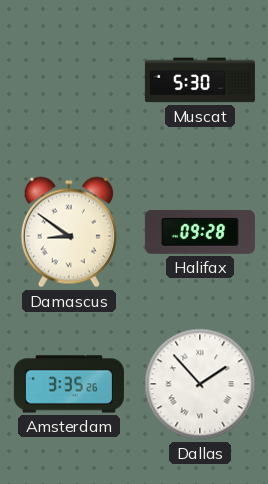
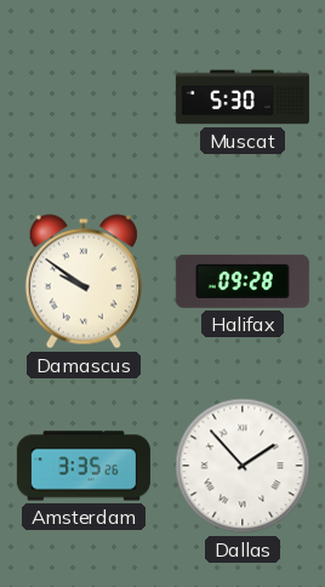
Damascus: 8:51 -> 9:51 (84, 281)
